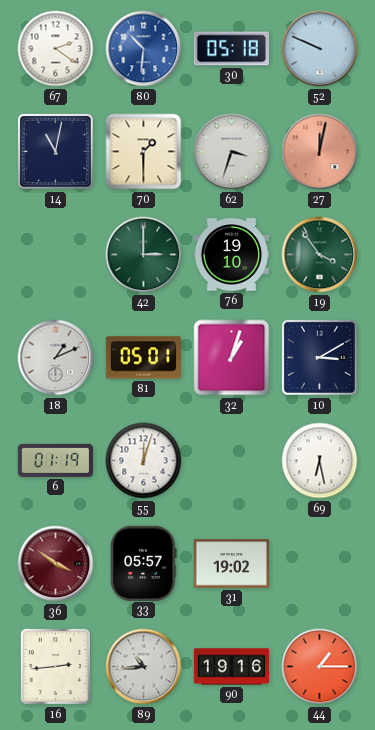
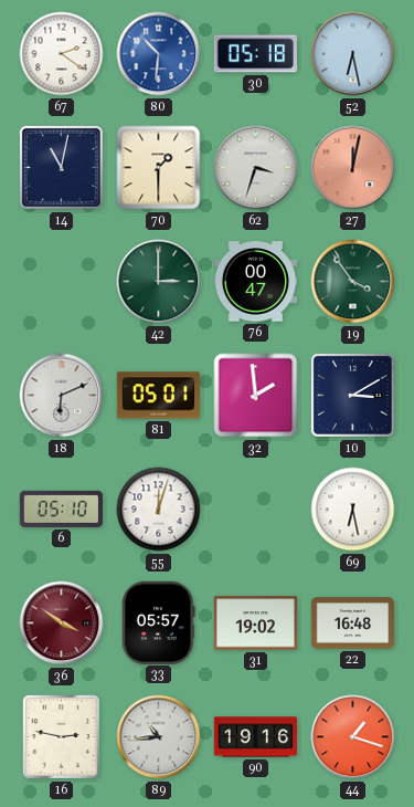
52: 9:49 -> 6:28 (353, 54)
76: 19:10 -> 00:47 (256, 282)
18: 1:11 -> 6:11 (62, 396)
32: 1:03 -> 1:59 (256, 396)
6: 01:19 -> 05:10 (61, 509)
22: none -> 16:48 (353, 623)
16: 2:44 -> 2:47 (61, 736)
44: 1:15 -> 1:18 (353, 737)
